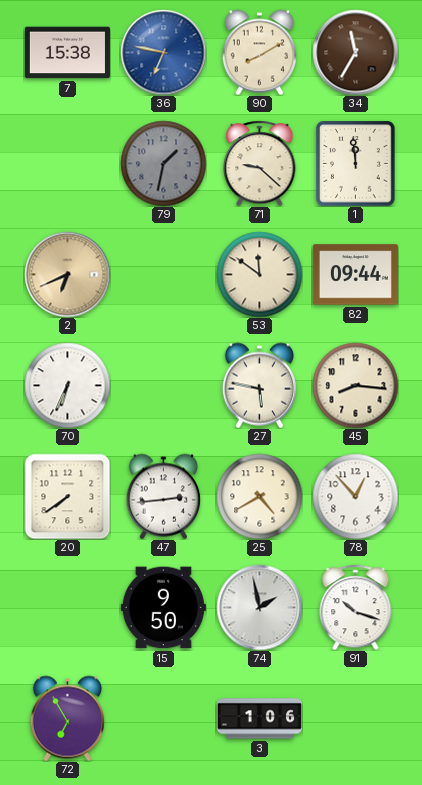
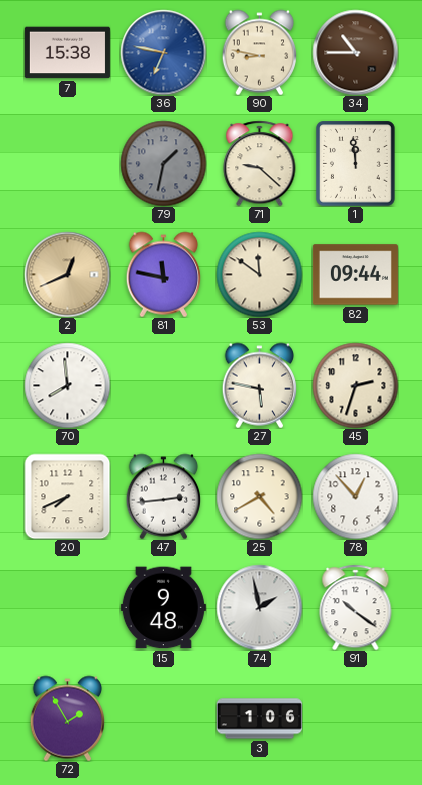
90: 8:10 -> 8:47 (260, 52)
34: 11:35 -> 10:45 (355, 52)
2: 6:41 -> 12:41 (67, 274)
81: none -> 11:47 (164, 274)
70: 6:34 -> 7:59 (67, 385)
45: 8:16 -> 2:33 (355, 385)
20: 7:39 -> 7:41 (67, 496)
15: 9:50 -> 9:48 (163, 608)
91: 10:18 -> 10:21 (356, 607)
72: 6:55 -> 1:55 (68, 718)
